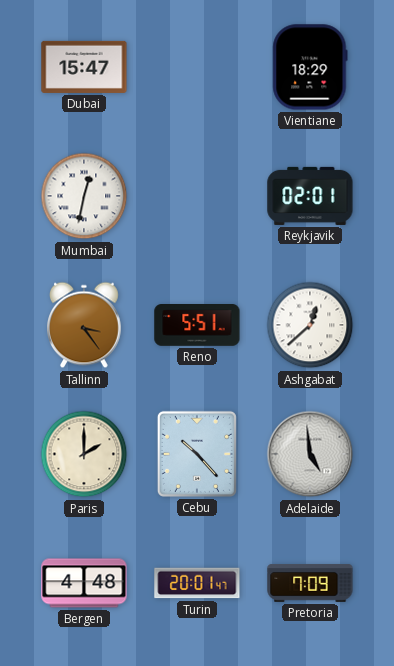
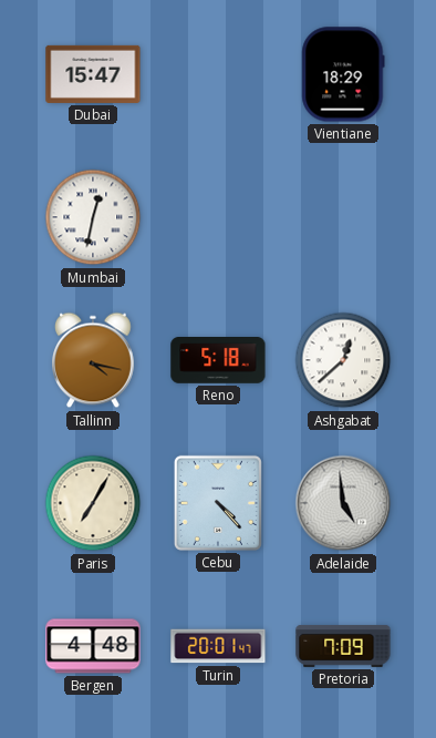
Reykjavik: 02:01 -> none (310, 196)
Tallinn: 3:24 -> 4:17 (94, 360)
Reno: 5:51 -> 5:18 (218, 361)
Paris: 2:00 -> 7:05 (93, 503)
Cebu: 10:23 -> 4:23 (218, 503)
